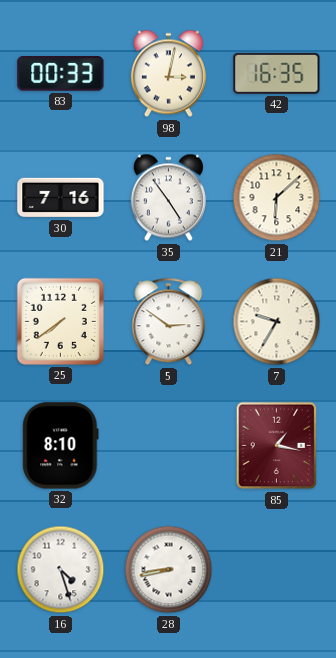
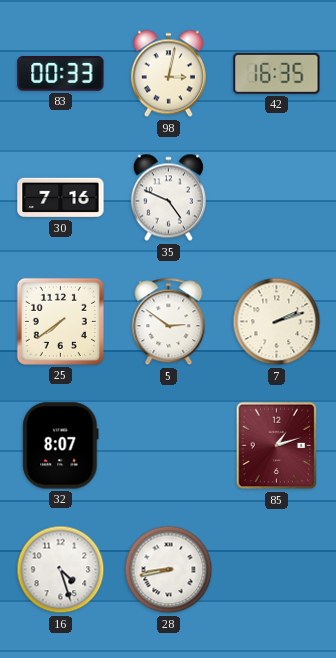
35: 4:54 -> 4:49 (168, 198)
21: 6:08 -> none (277, 198)
7: 9:35 -> 2:12 (277, 322)
32: 8:10 -> 8:07 (61, 446)
85: 1:17 -> 1:12 (277, 446)
